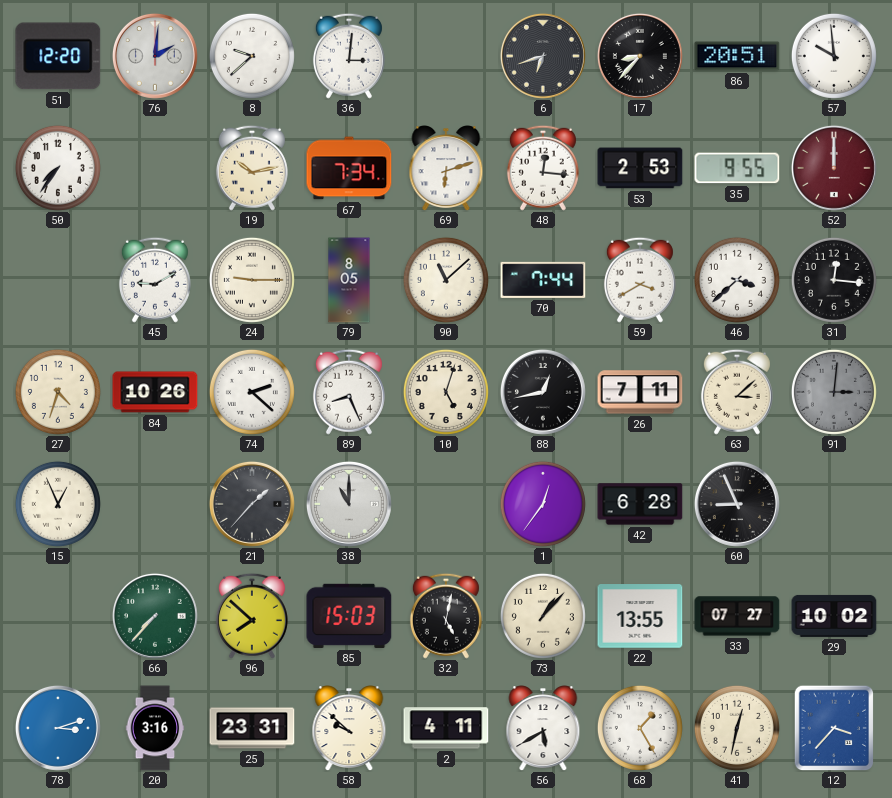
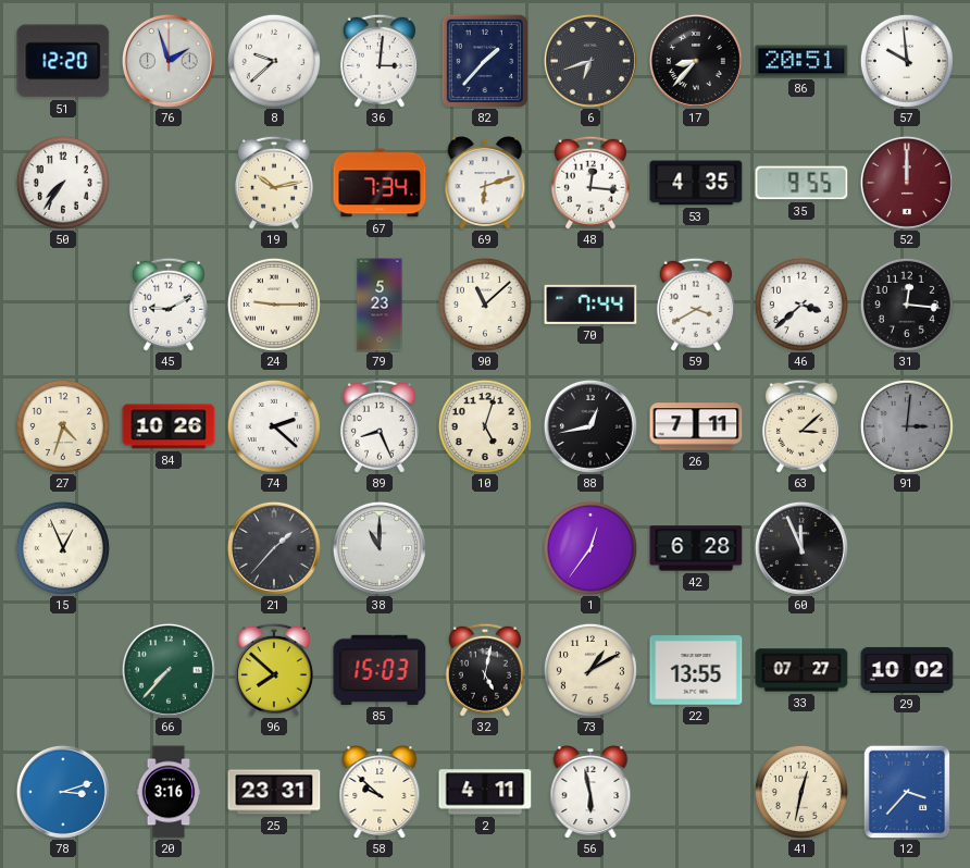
76: 2:01 -> 1:57 (169, 61)
82: none -> 1:37 (484, 61)
53: 2:53 -> 4:35 (696, 183)
79: 8:05 -> 5:23 (380, 305)
60: 8:56 -> 11:56 (801, 548)
73: 1:07 -> 1:10 (590, 670)
56: 5:40 -> 5:58 (590, 792)
68: 1:25 -> none (640, 728)
